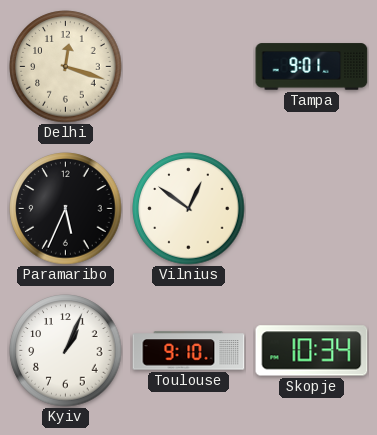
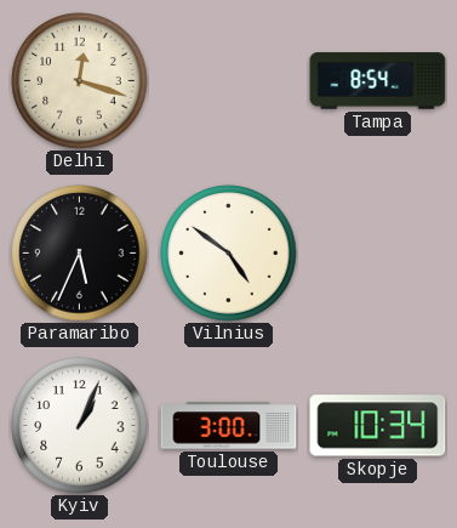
Tampa: 9:01 -> 8:54 (378, 81)
Vilnius: 12:51 -> 4:51 (229, 254)
Toulouse: 9:10 -> 3:00 (229, 426)
